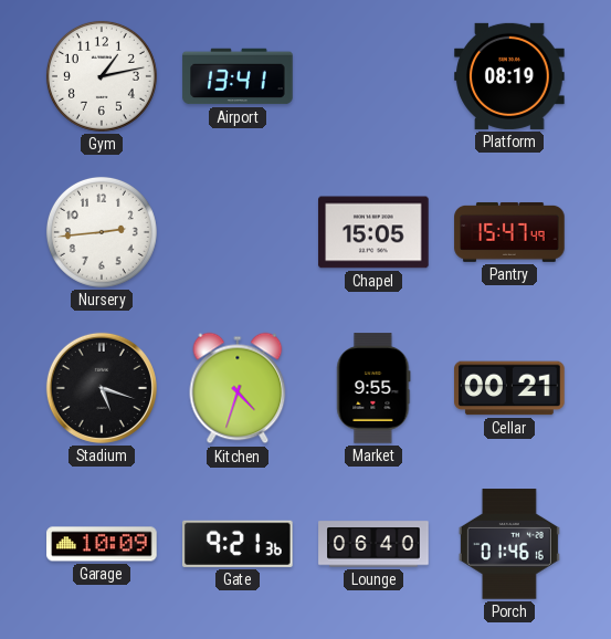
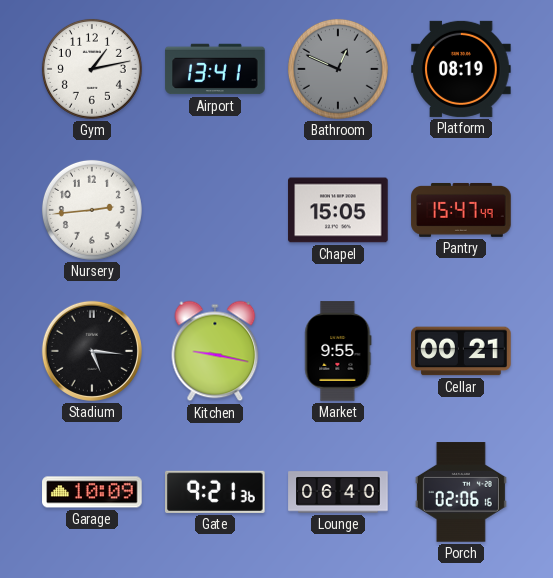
Bathroom: none -> 12:49 (338, 69)
Stadium: 5:18 -> 5:16 (92, 351)
Kitchen: 4:33 -> 9:17 (215, 351)
Porch: 01:46 -> 02:06 (461, 492)
